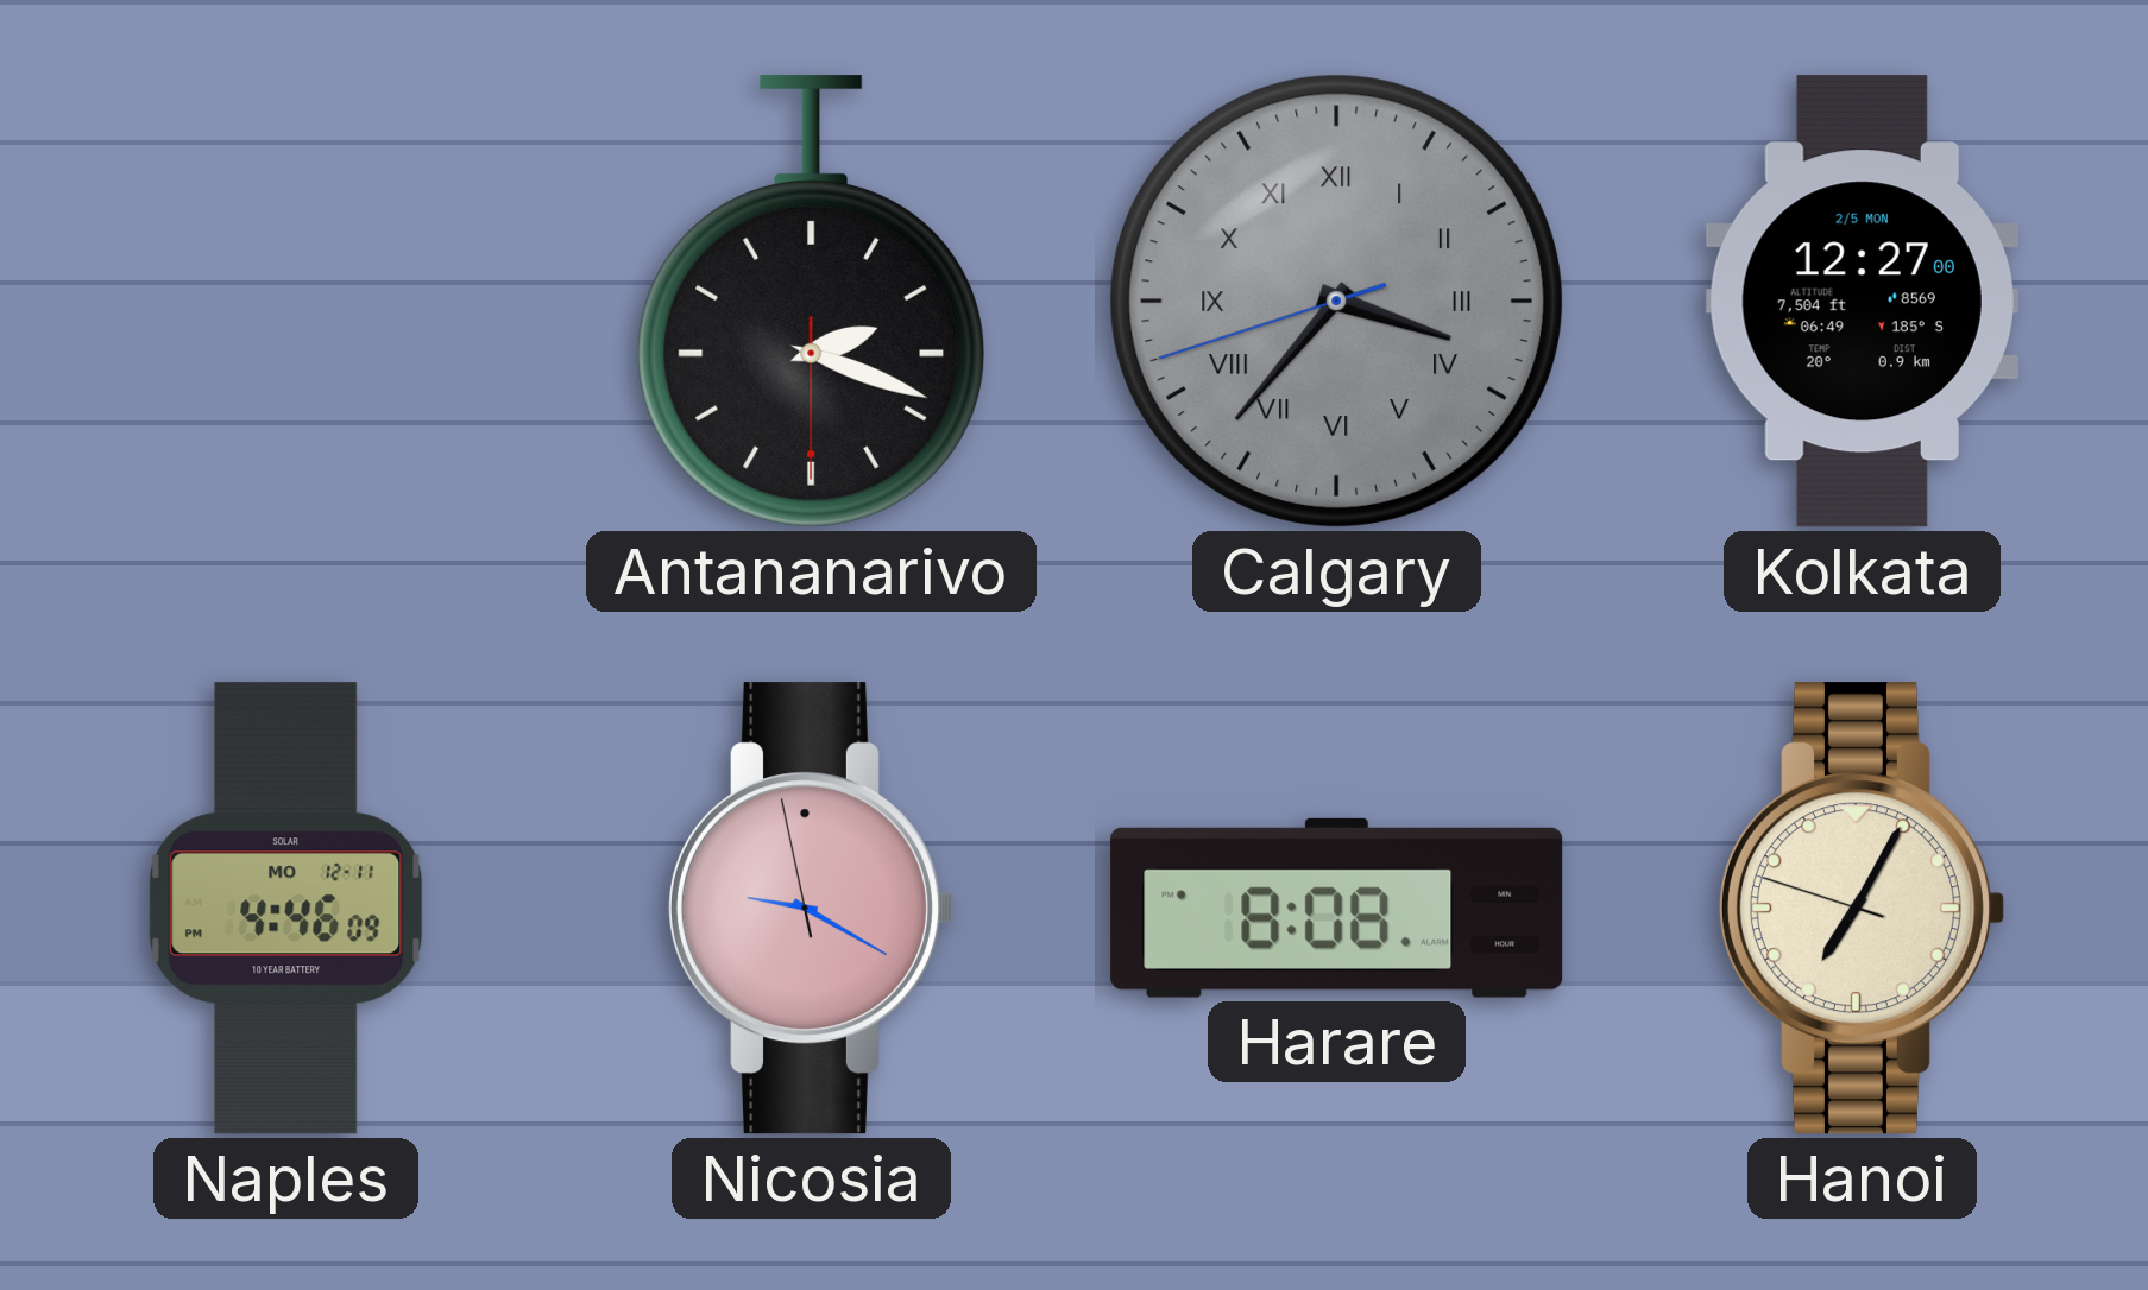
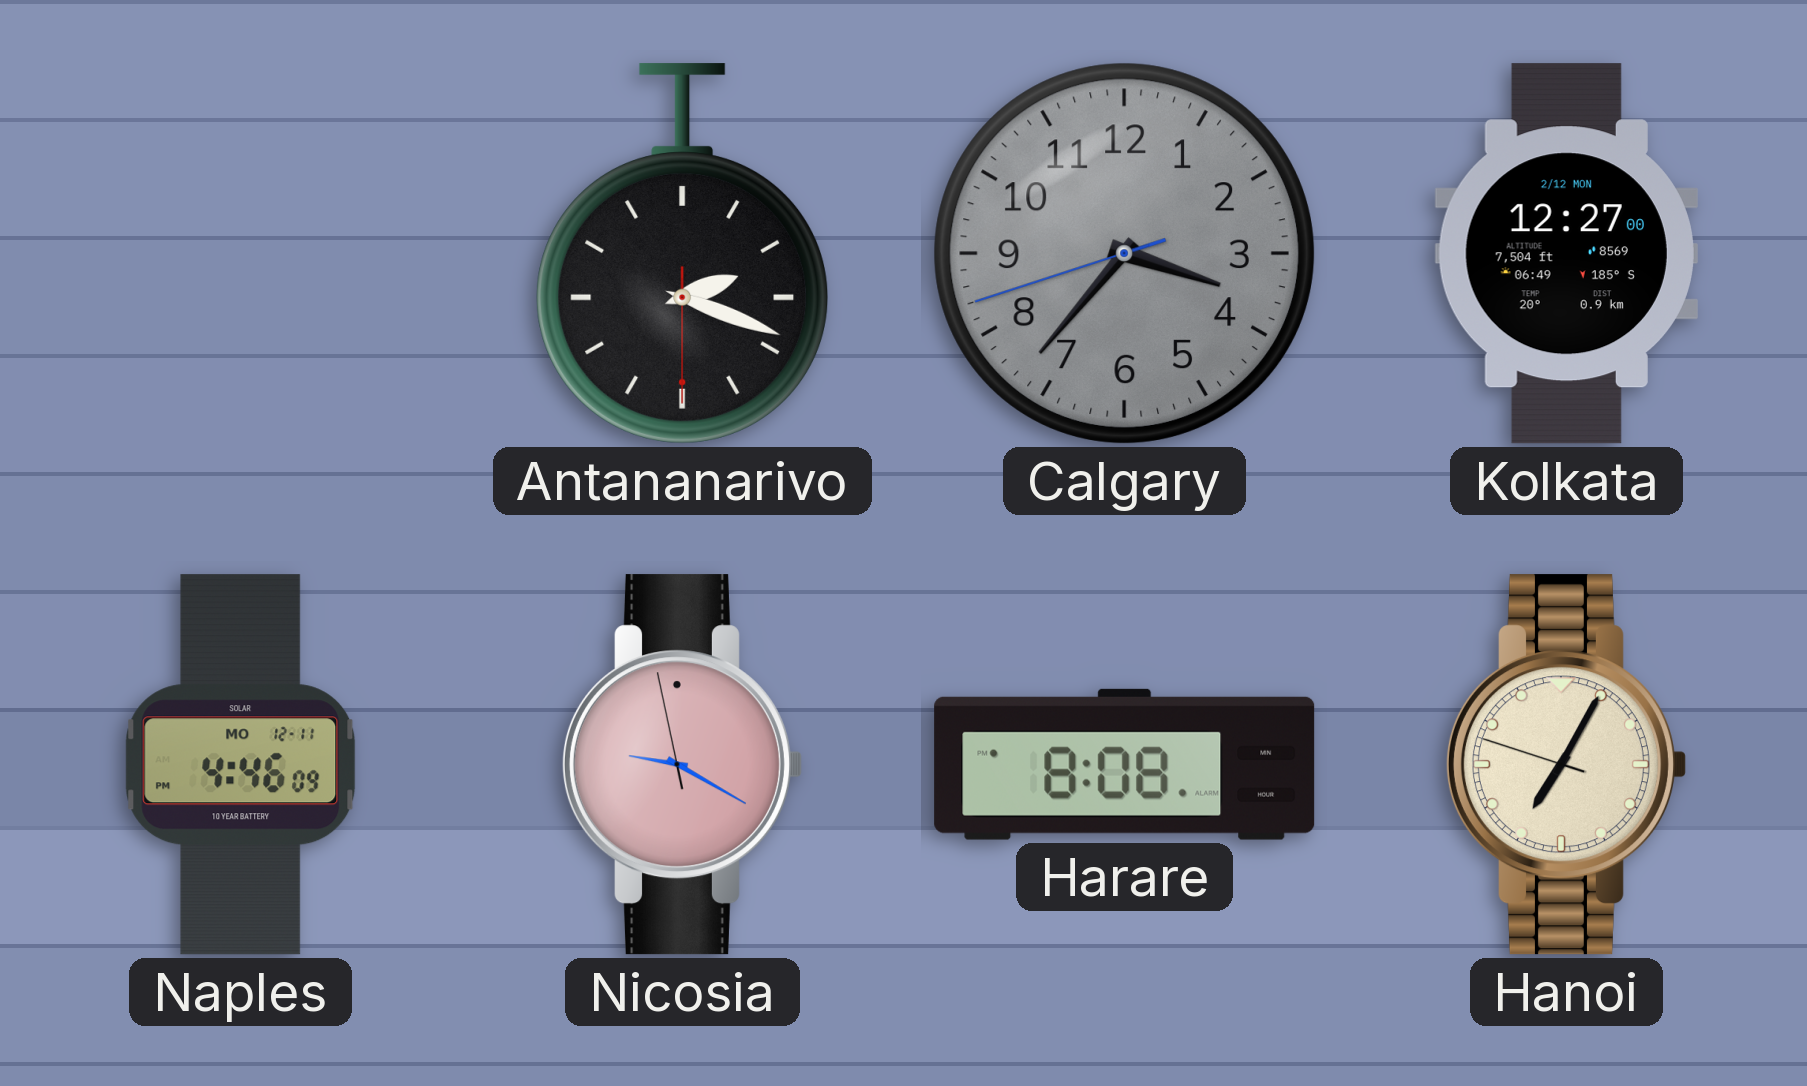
Calgary numerals: Roman -> Arabic (1124, 253)
Kolkata date: 2/5 MON -> 2/12 MON (1566, 254)
